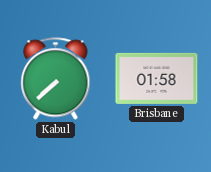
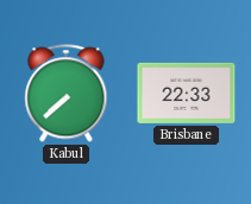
Brisbane: 01:58 -> 22:33 (187, 93)
